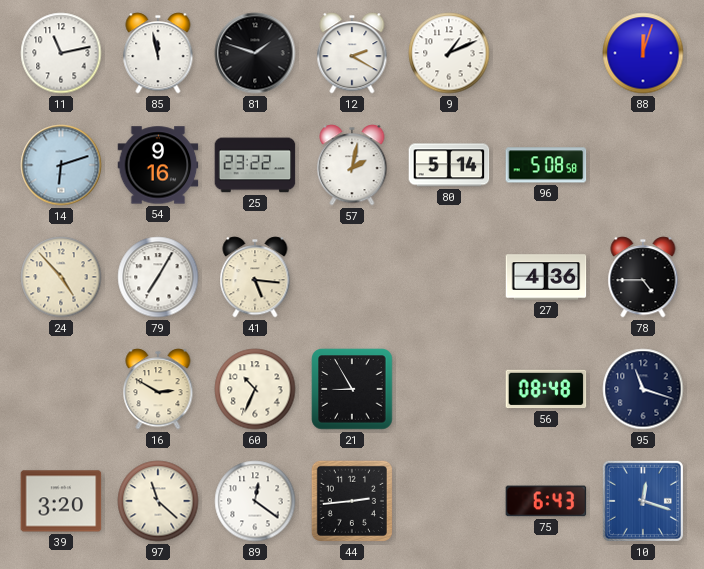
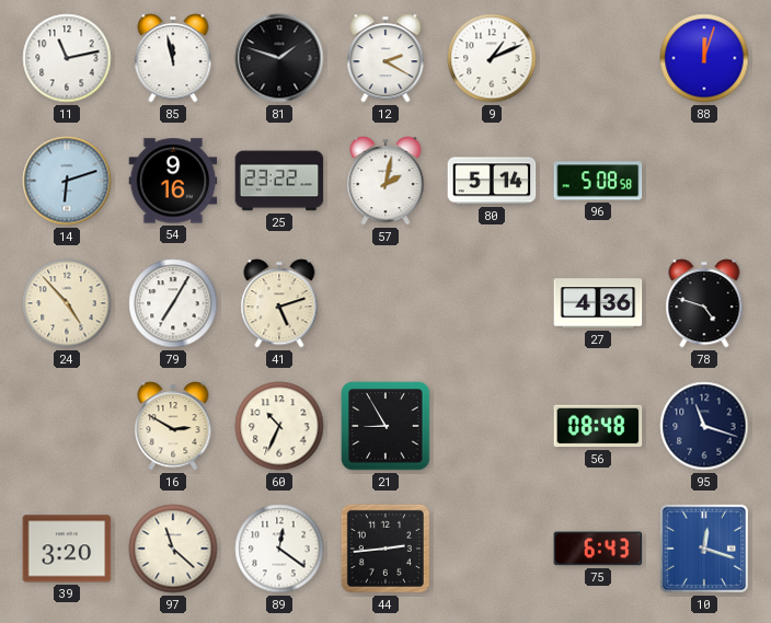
41: 5:16 -> 5:12 (279, 303)
78: 4:45 -> 4:48 (704, 303)
